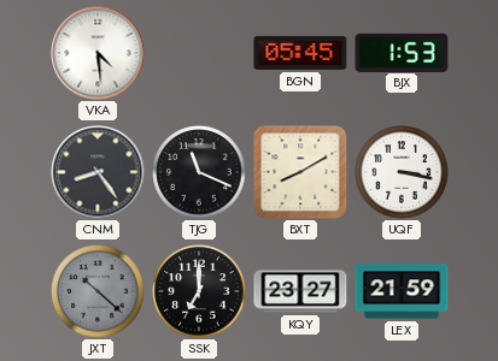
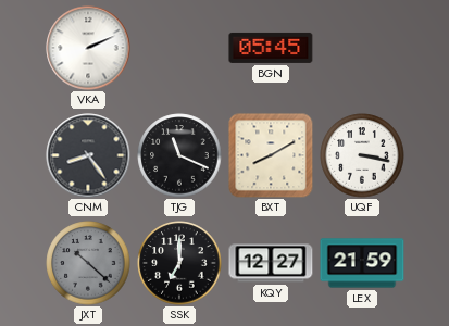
VKA: 4:29 -> 2:11 (88, 48)
BJX: 1:53 -> none (402, 52)
KQY: 23:27 -> 12:27 (271, 263)
